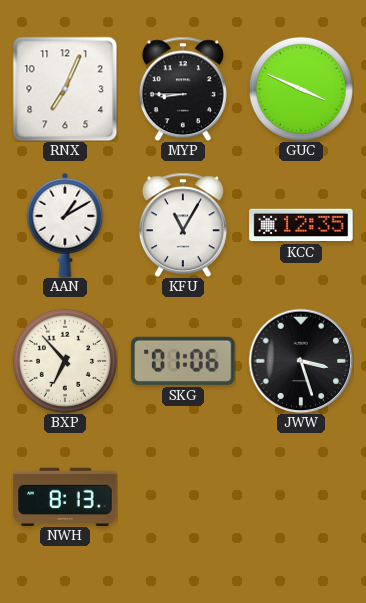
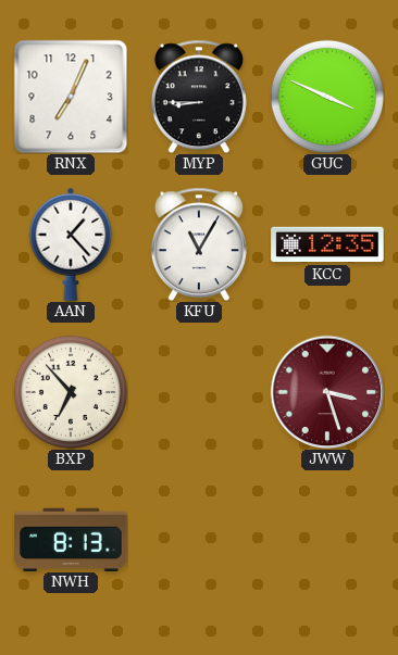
AAN: 1:10 -> 1:23 (71, 244)
SKG: 01:06 -> none (183, 361)
JWW dial: black -> burgundy (327, 392)
